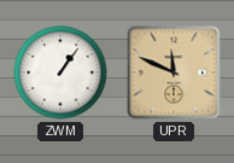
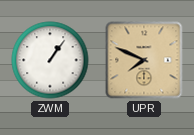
UPR: 11:49 -> 7:49 (144, 60)
